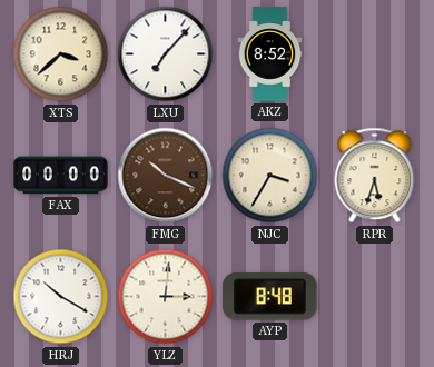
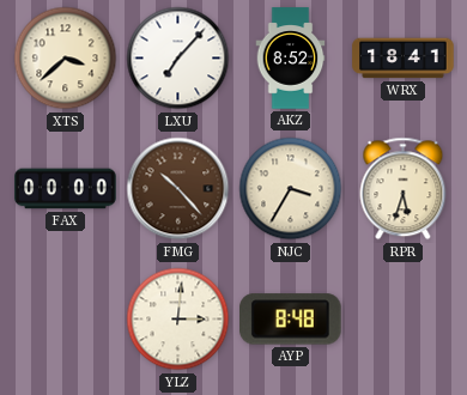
WRX: none -> 18:41 (404, 59)
FMG: 10:19 -> 10:23 (178, 189)
HRJ: 10:20 -> none (61, 297)
